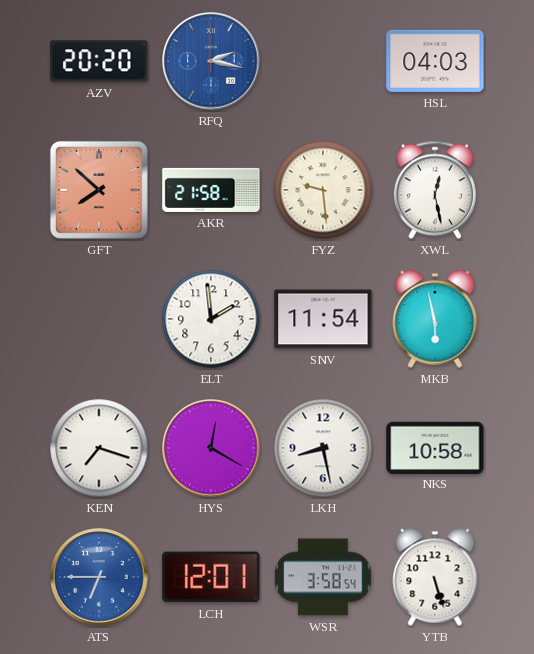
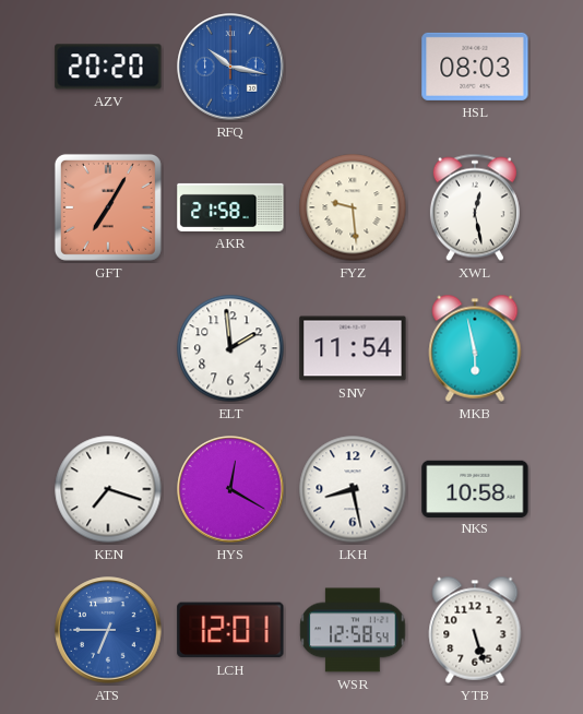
RFQ: 2:17 -> 10:17 (230, 67)
HSL: 04:03 -> 08:03 (475, 67)
GFT: 7:52 -> 7:05 (108, 207)
WSR: 3:58 -> 12:58 (353, 630)
